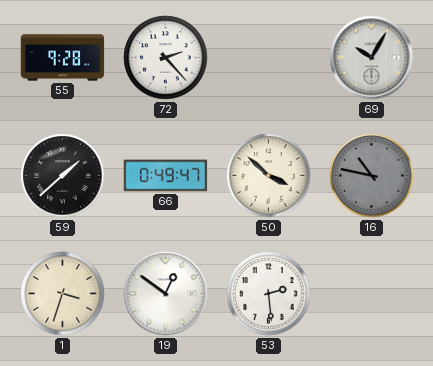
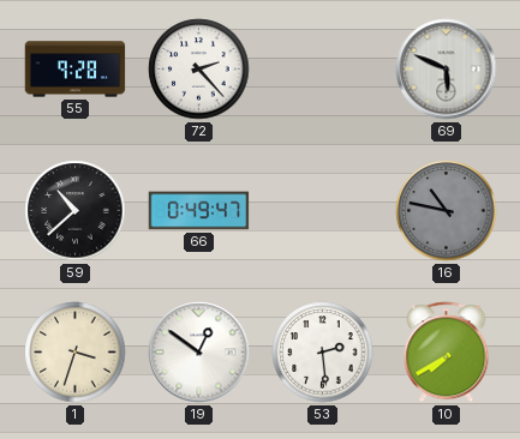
69: 10:05 -> 5:49 (447, 70)
59: 1:38 -> 10:38 (76, 211)
50: 3:52 -> none (269, 176)
10: none -> 7:40 (447, 353)
